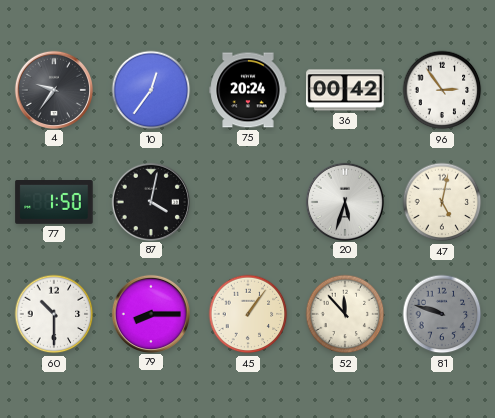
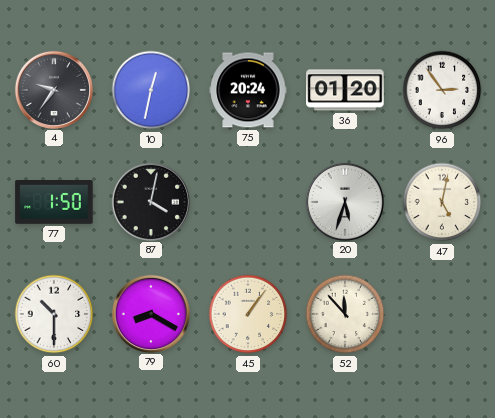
10: 12:36 -> 12:32 (151, 90)
36: 00:42 -> 01:20 (345, 90)
79: 8:15 -> 8:20 (150, 313)
81: 9:48 -> none (442, 314)
